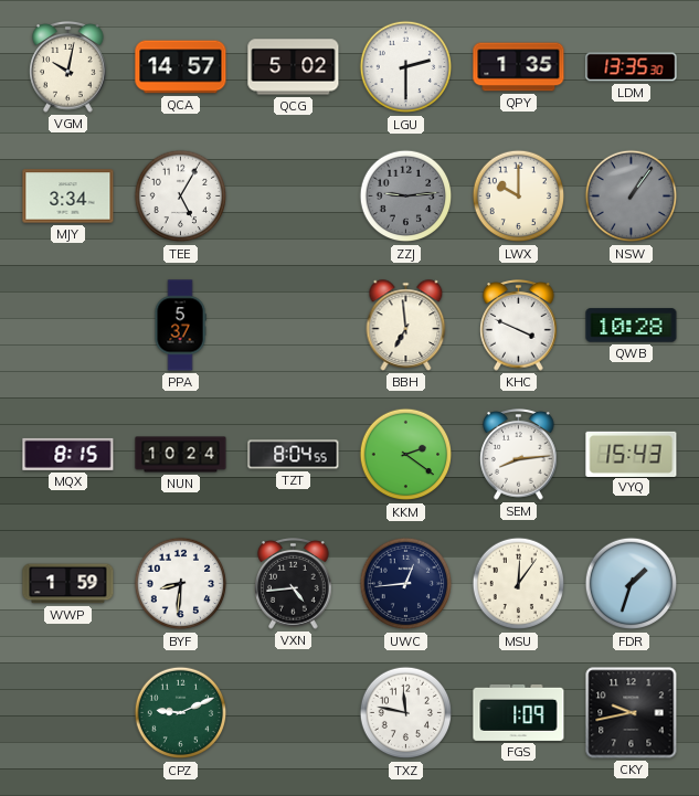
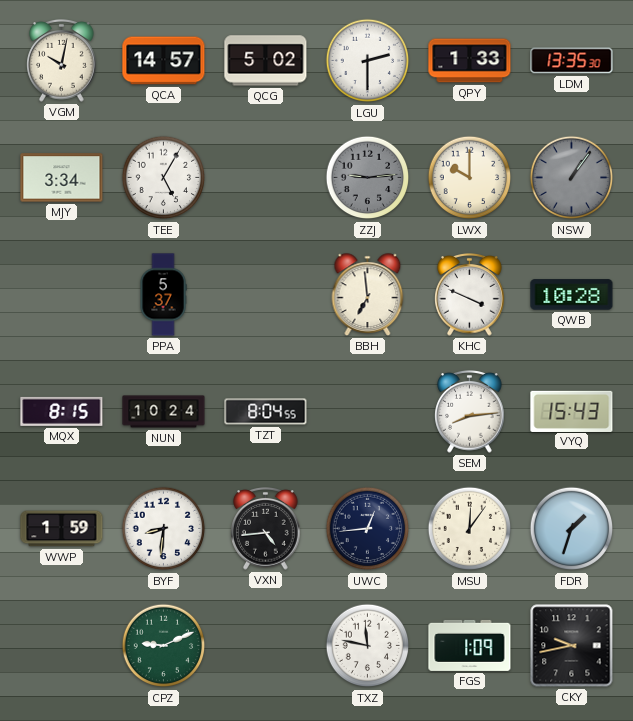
QPY: 1:35 -> 1:33 (470, 61)
KKM: 2:21 -> none (406, 455)
